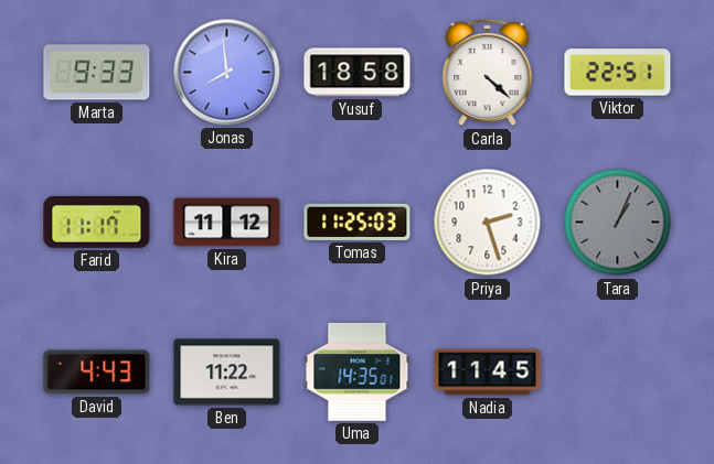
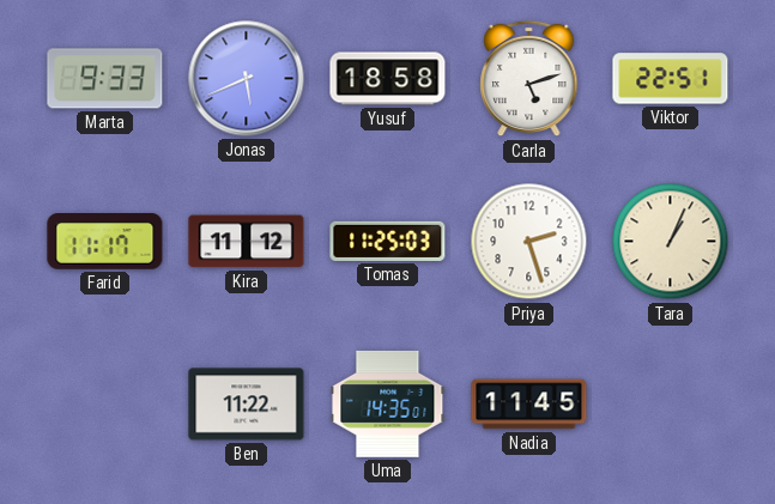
Jonas: 7:59 -> 5:41 (247, 79)
Carla: 4:22 -> 5:12 (529, 79)
Tara dial: grey -> cream (671, 242)
David: 4:43 -> none (97, 373)
